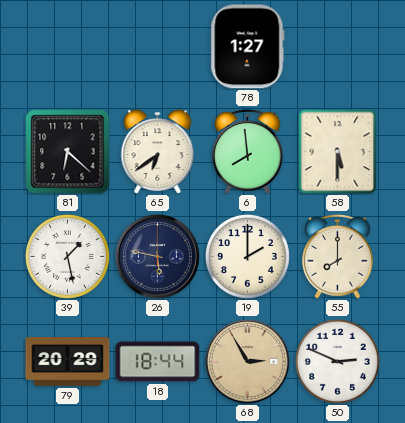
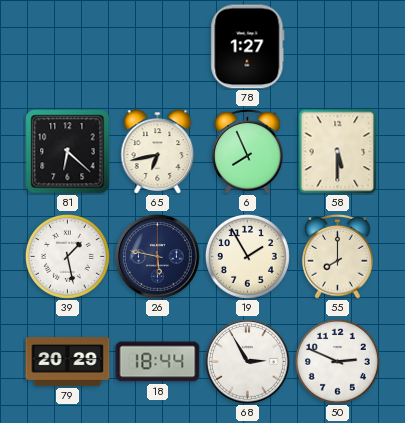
65: 6:39 -> 6:43 (158, 152)
6: 7:59 -> 7:56 (248, 151)
19: 2:00 -> 1:55 (247, 256)
68 dial: champagne -> white (248, 362)
